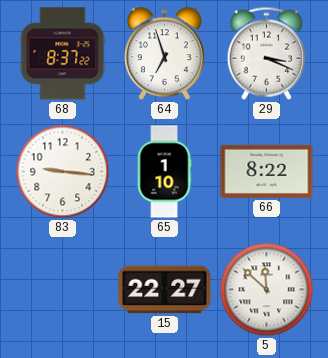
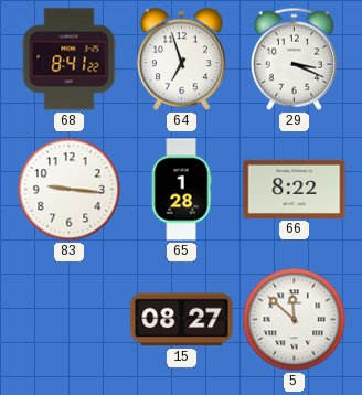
68: 8:37 -> 8:41 (70, 60)
65: 1:10 -> 1:28 (181, 190)
15: 22:27 -> 08:27 (182, 320)
